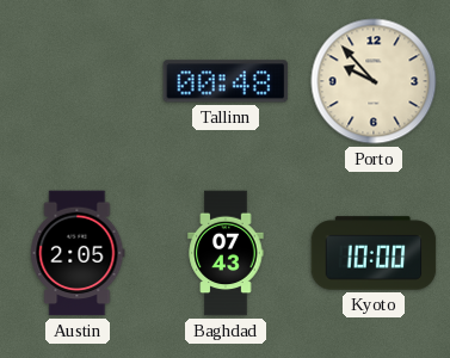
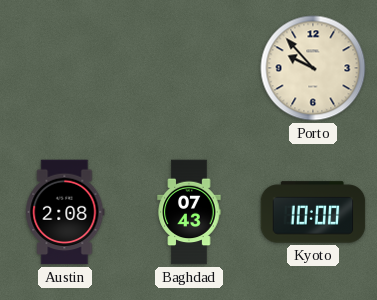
Tallinn: 00:48 -> none (226, 81)
Austin: 2:05 -> 2:08 (65, 212)
